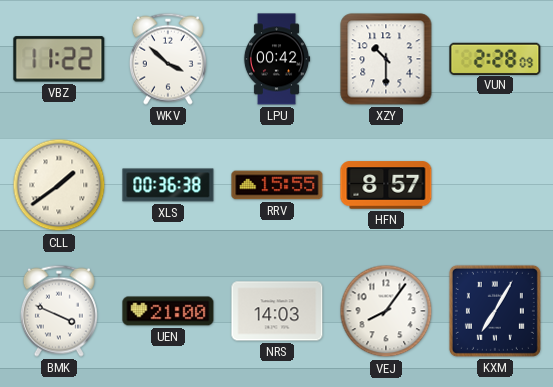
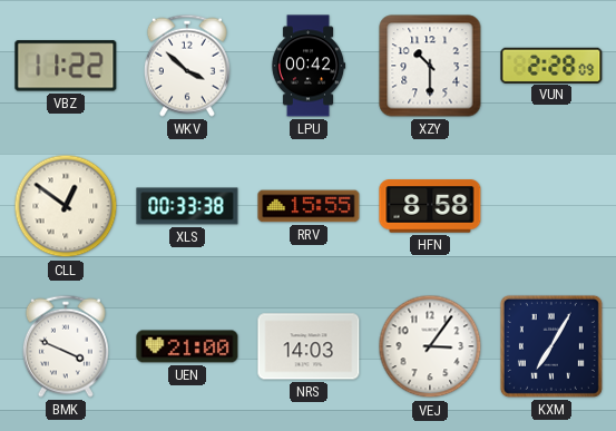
CLL: 1:39 -> 12:51 (66, 206)
XLS: 00:36 -> 00:33 (187, 206)
HFN: 8:57 -> 8:58 (430, 206)
VEJ: 8:06 -> 3:06 (430, 346)
